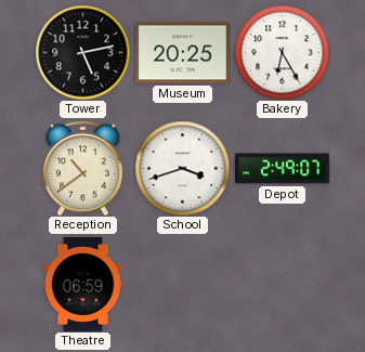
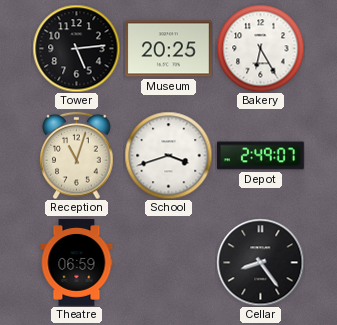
Tower: 5:13 -> 5:14 (76, 48)
Reception: 10:39 -> 11:03 (77, 155)
Cellar: none -> 8:24 (260, 262)
